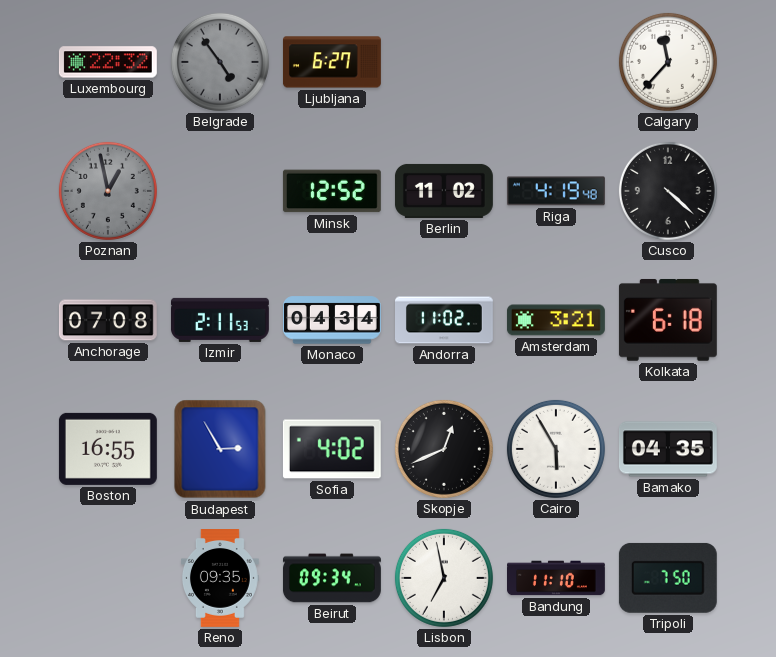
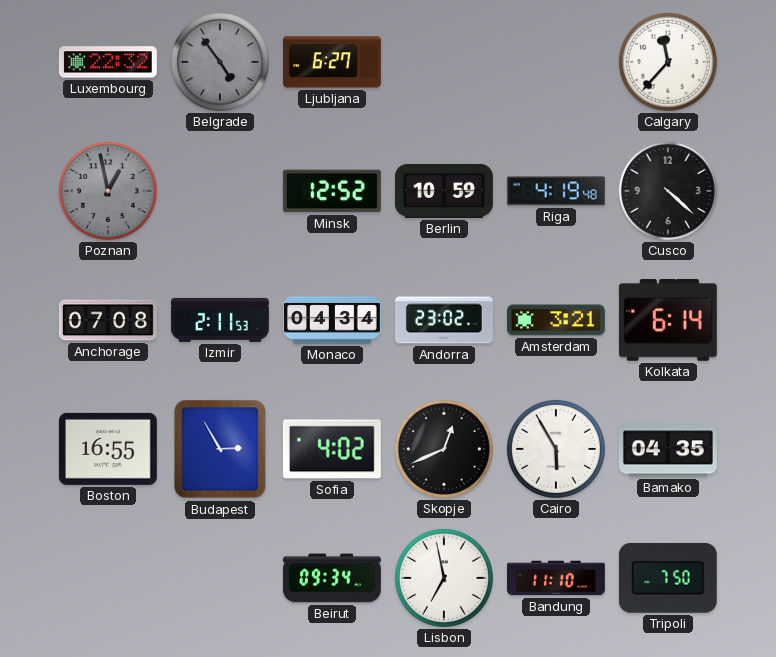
Berlin: 11:02 -> 10:59 (444, 191)
Andorra: 11:02 -> 23:02 (445, 320)
Kolkata: 6:18 -> 6:14 (668, 320)
Reno: 09:35 -> none (221, 579)
